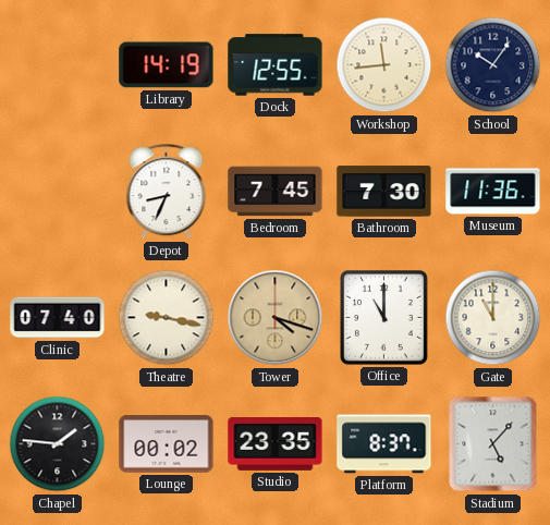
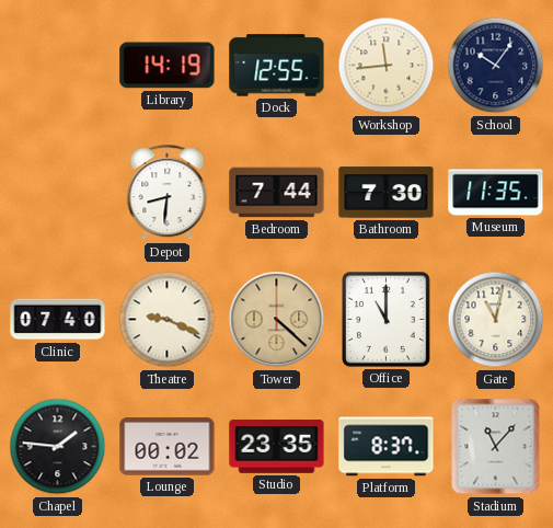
Depot: 8:34 -> 8:31 (168, 193)
Bedroom: 7:45 -> 7:44 (277, 193)
Museum: 11:36 -> 11:35 (496, 193)
Theatre: 9:17 -> 9:19 (168, 320)
Tower: 4:18 -> 4:22 (277, 320)
Gate: 11:00 -> 11:02 (496, 320)
Stadium: 5:07 -> 11:07 (496, 447)
